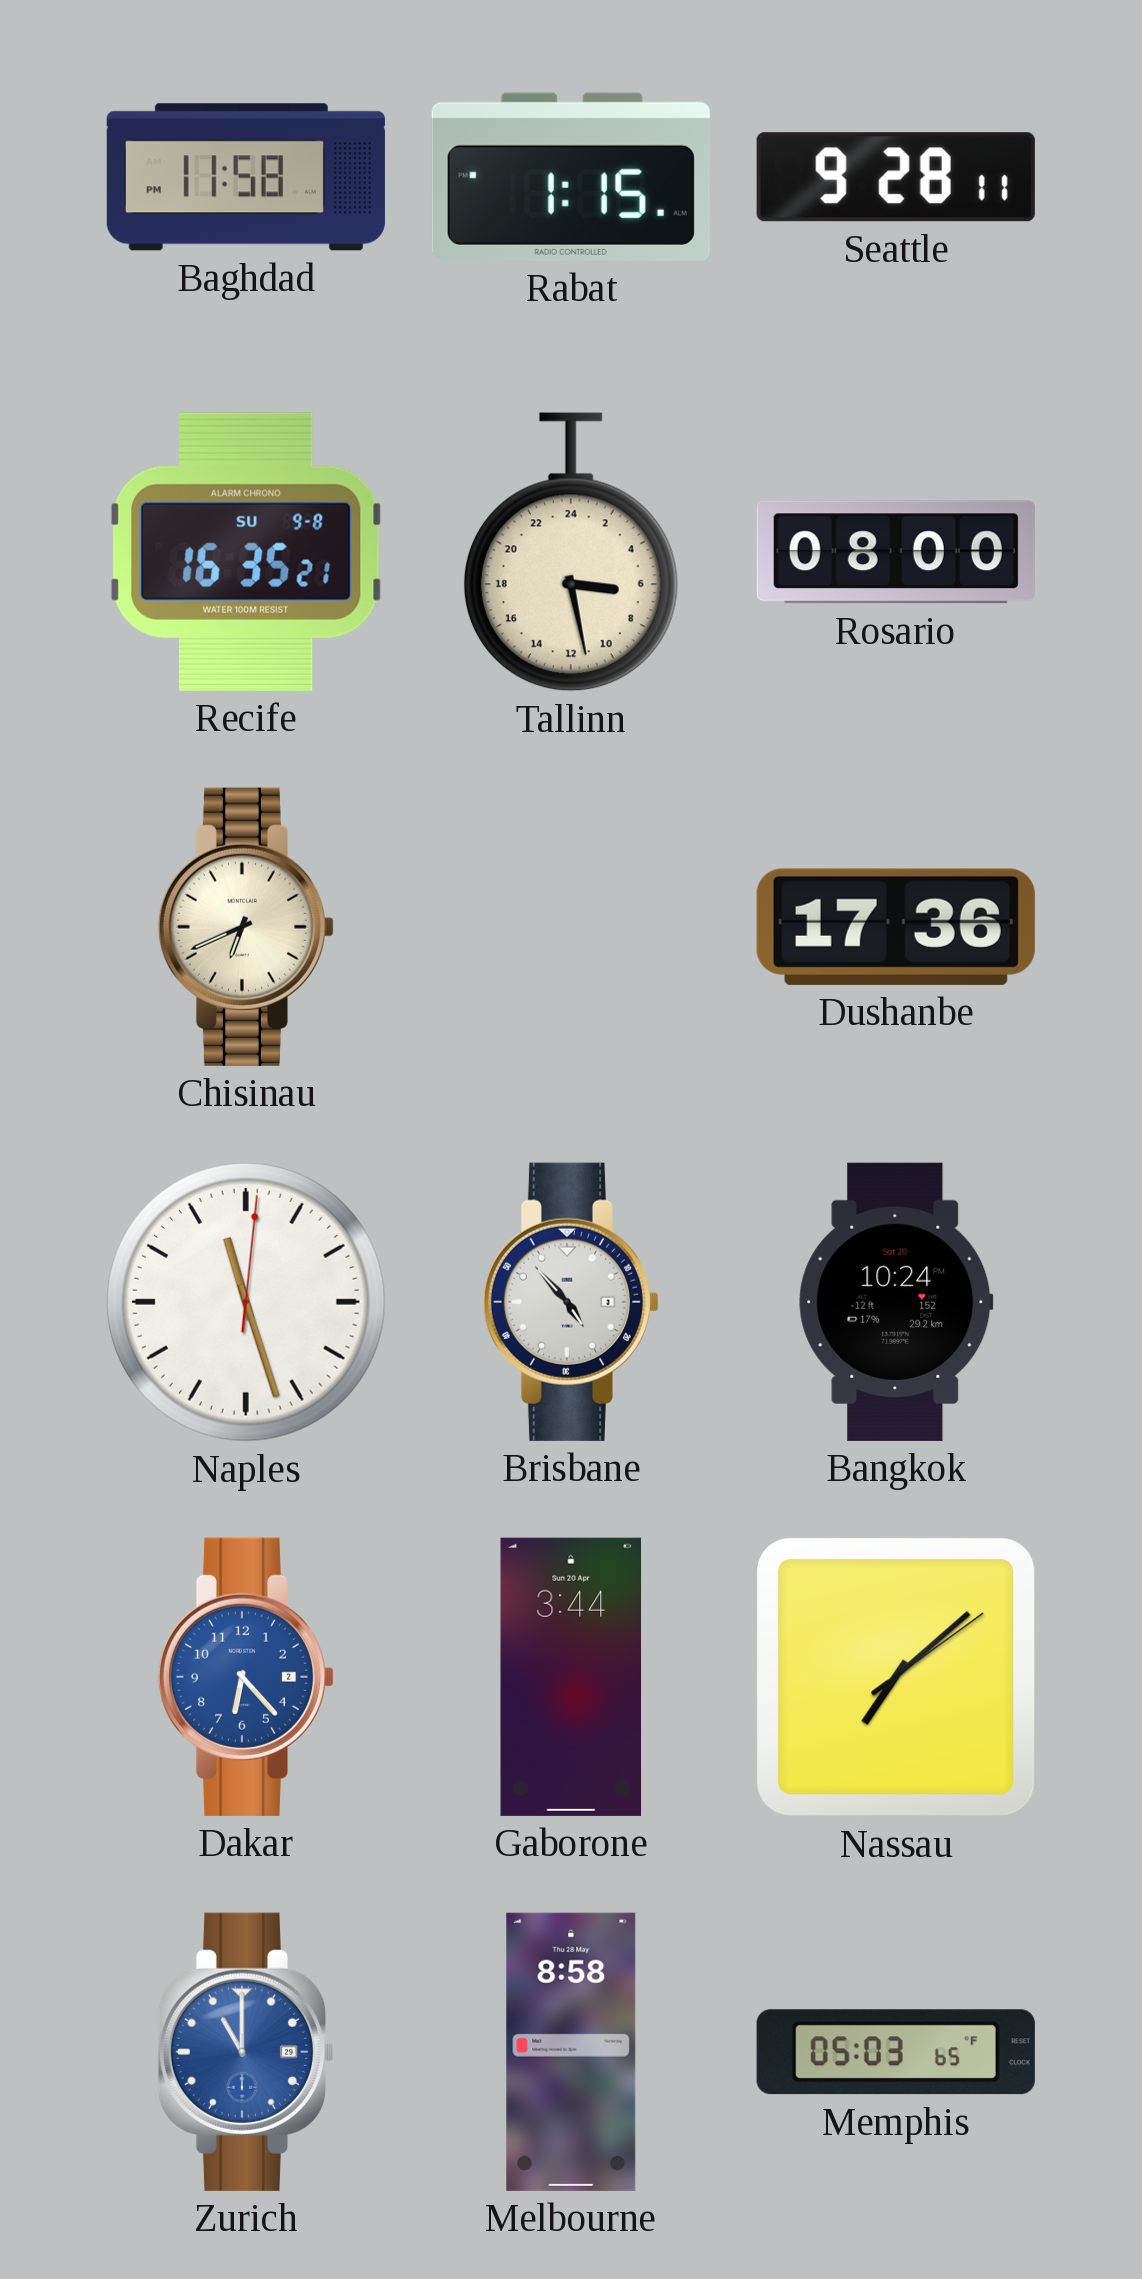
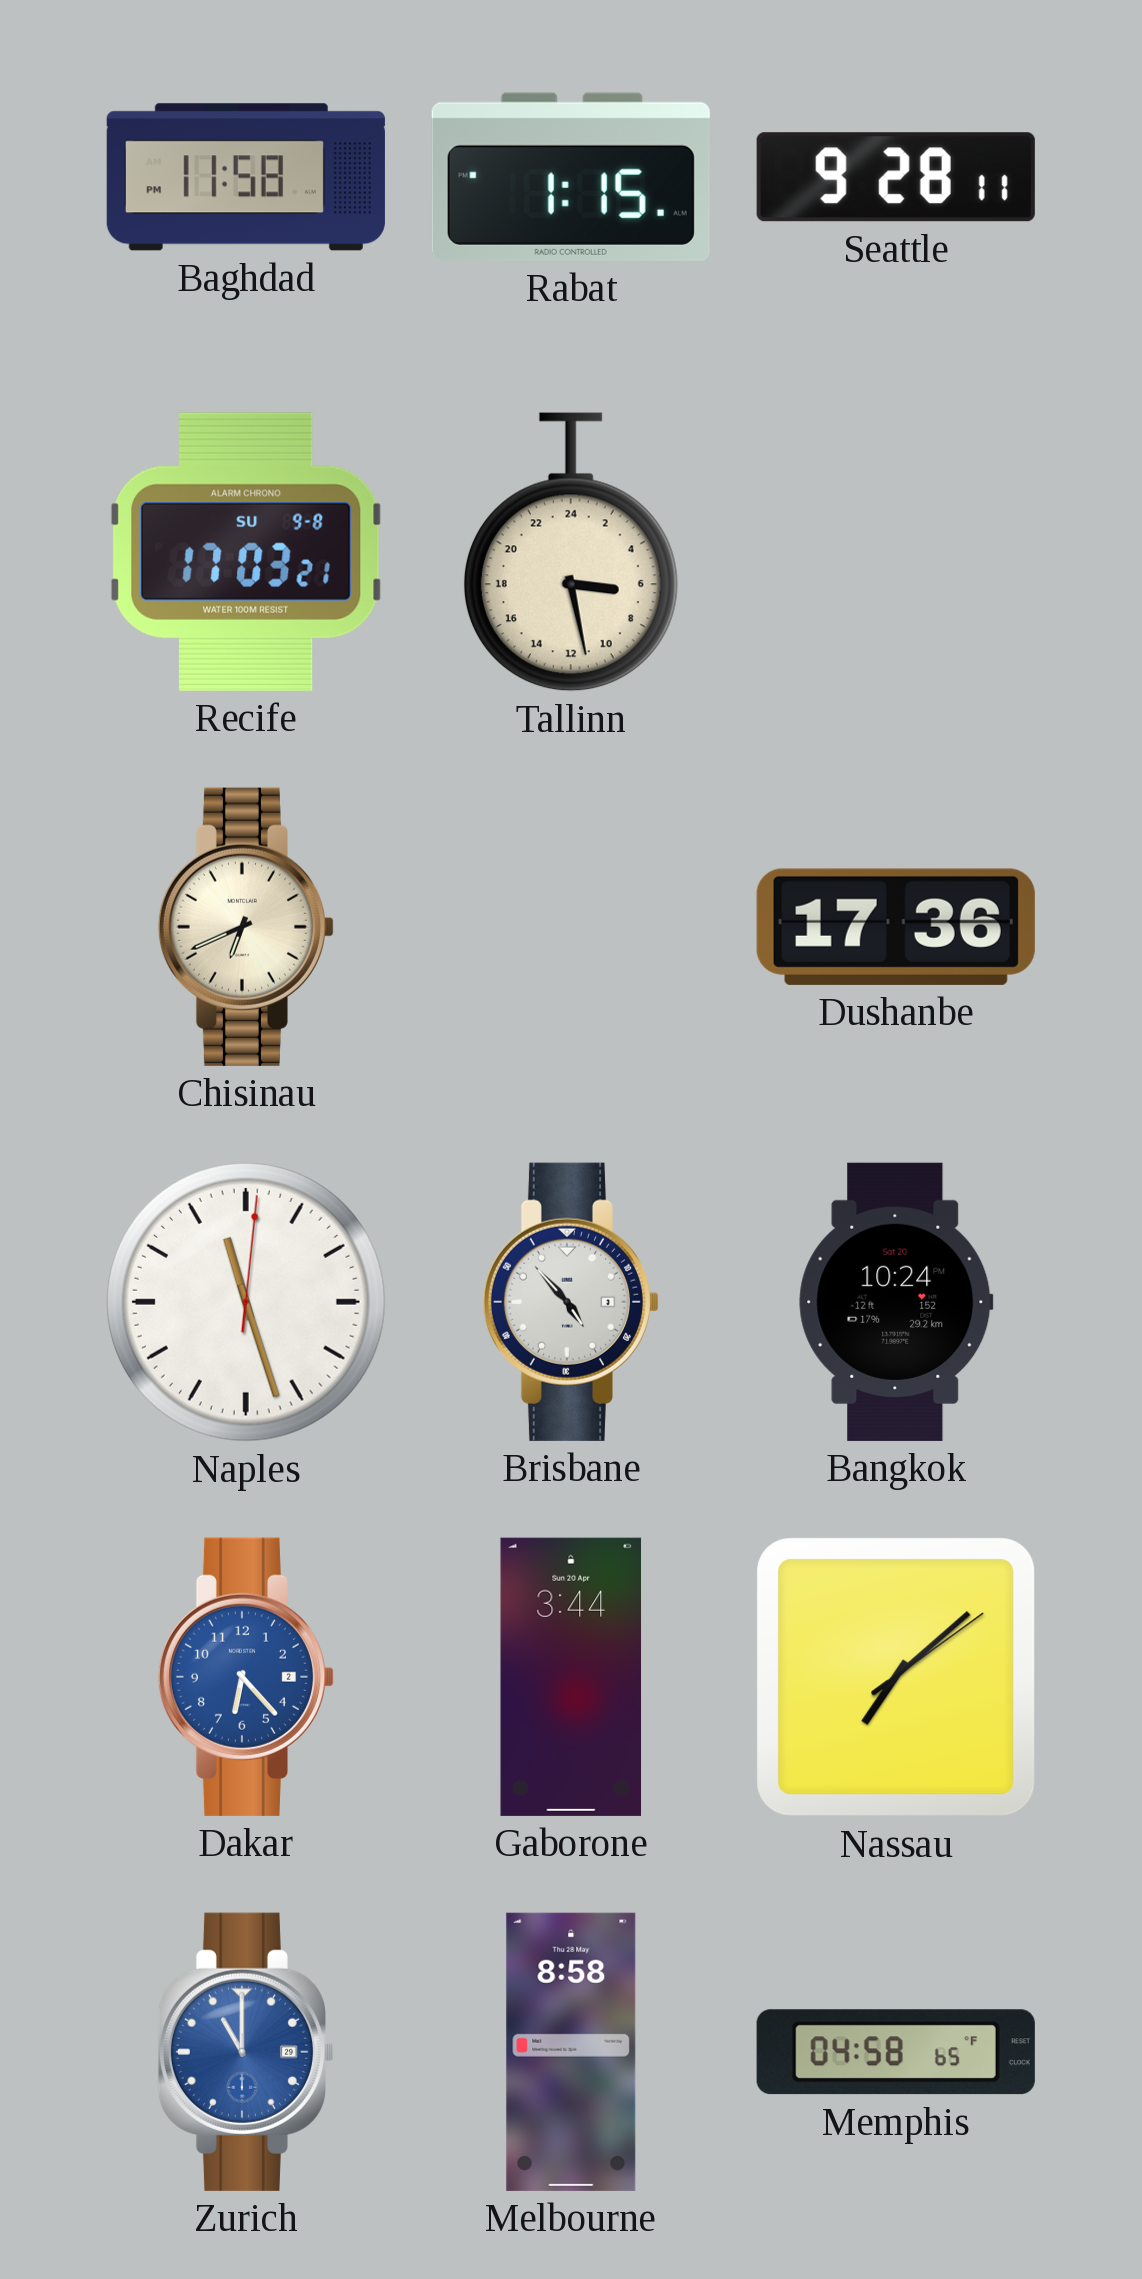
Recife: 16:35 -> 17:03 (246, 552)
Rosario: 08:00 -> none (896, 552)
Memphis: 05:03 -> 04:58 (896, 2052)
